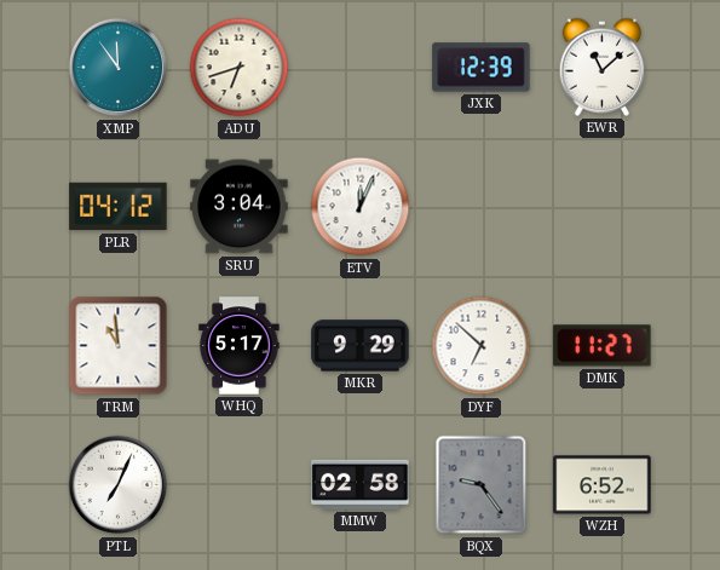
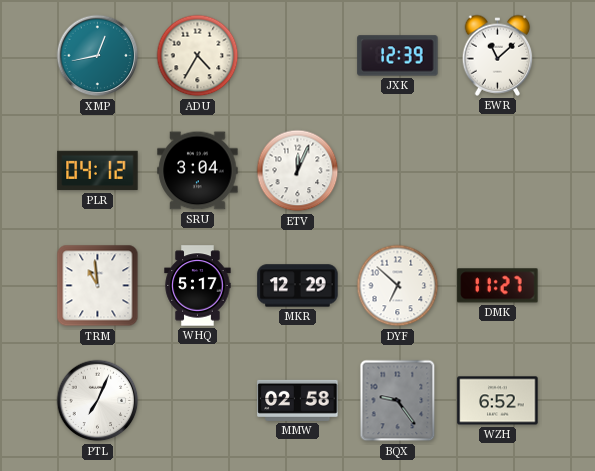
XMP: 11:54 -> 12:43 (98, 56)
ADU: 6:42 -> 4:35 (198, 56)
MKR: 9:29 -> 12:29 (298, 286)
